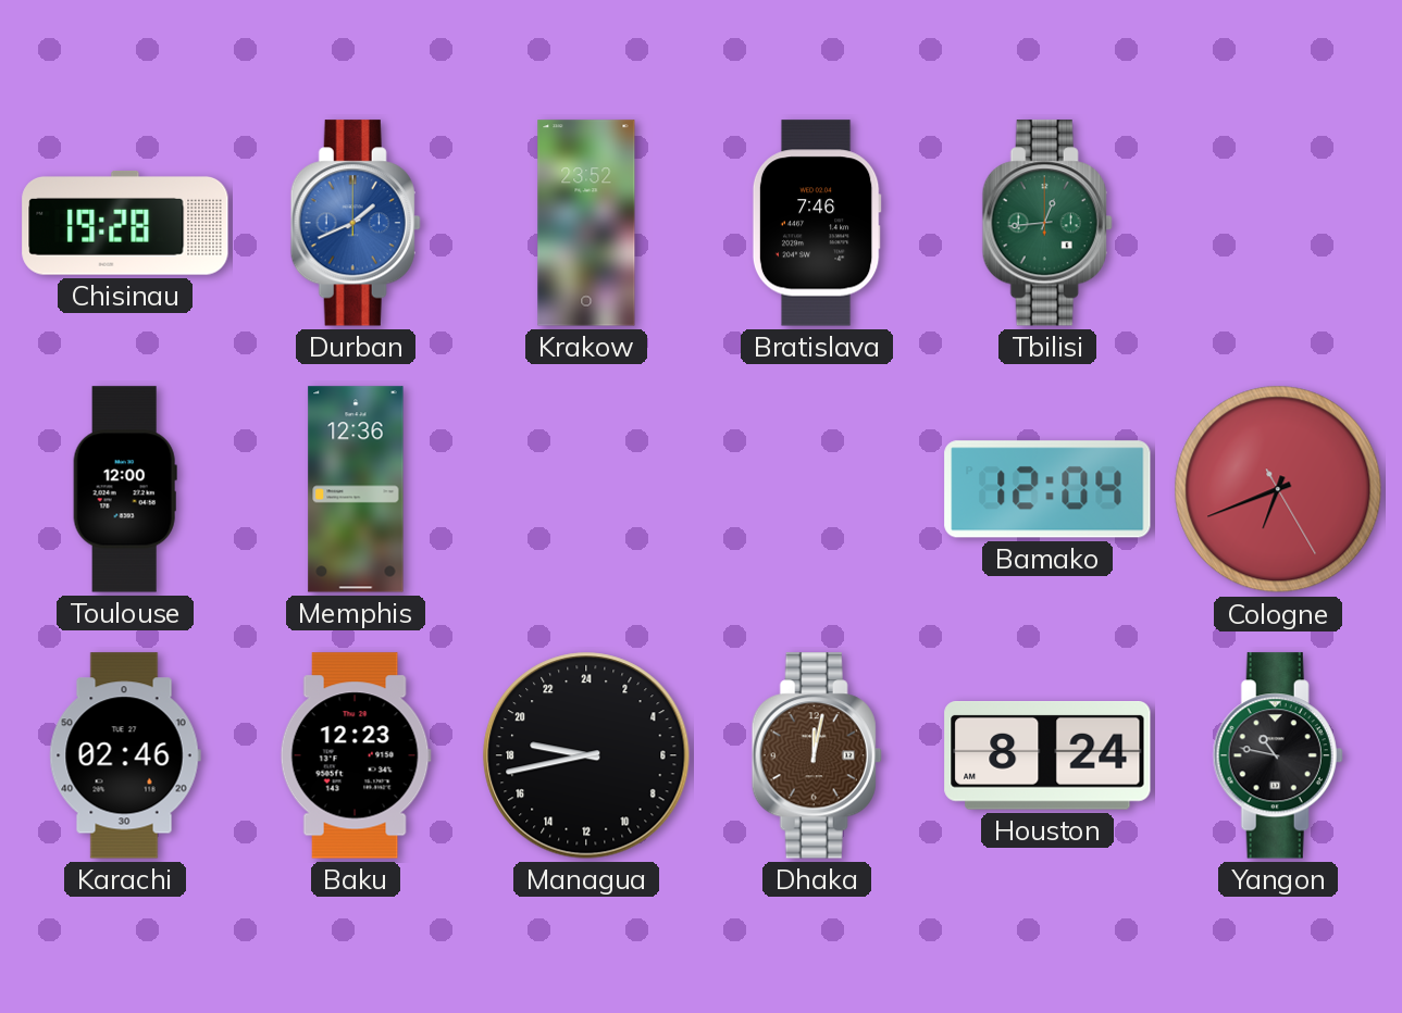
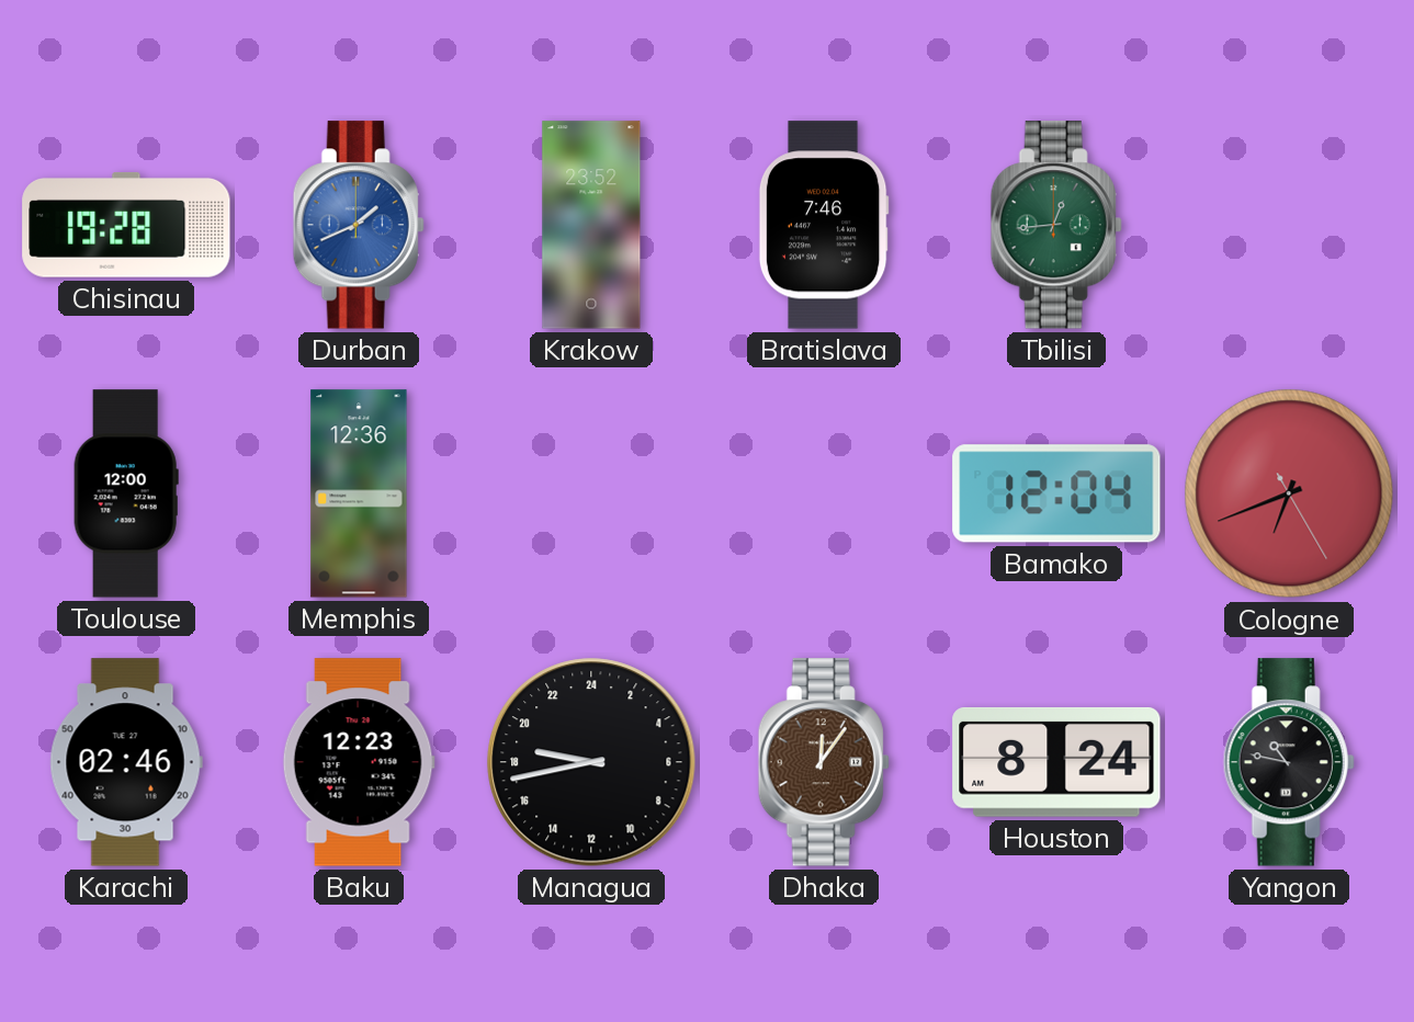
Dhaka: 12:02 -> 12:06 (824, 762)
